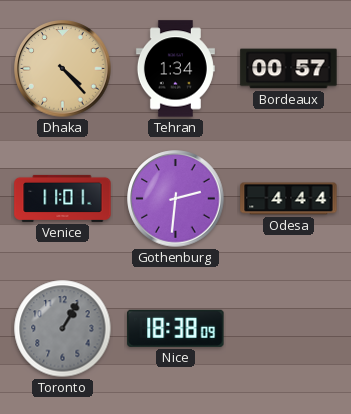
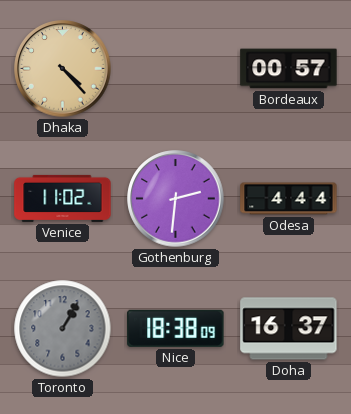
Tehran: 1:34 -> none (175, 69)
Venice: 11:01 -> 11:02 (63, 198)
Doha: none -> 16:37 (289, 329)
